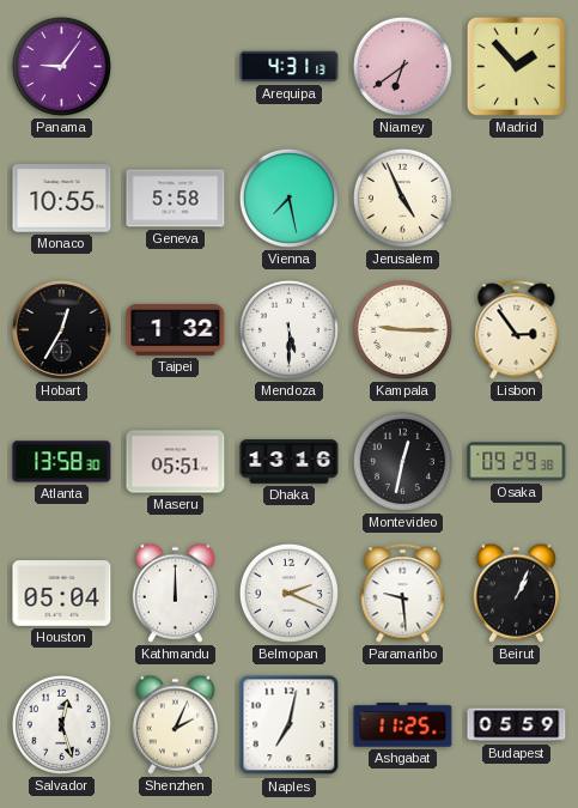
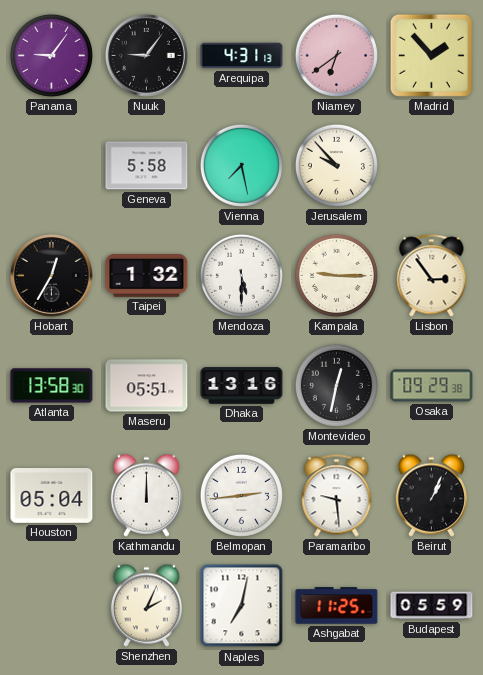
Nuuk: none -> 9:06 (146, 55)
Monaco: 10:55 -> none (62, 199)
Jerusalem: 4:56 -> 9:53 (336, 165)
Belmopan: 2:19 -> 2:44 (241, 495)
Salvador: 12:27 -> none (61, 724)
